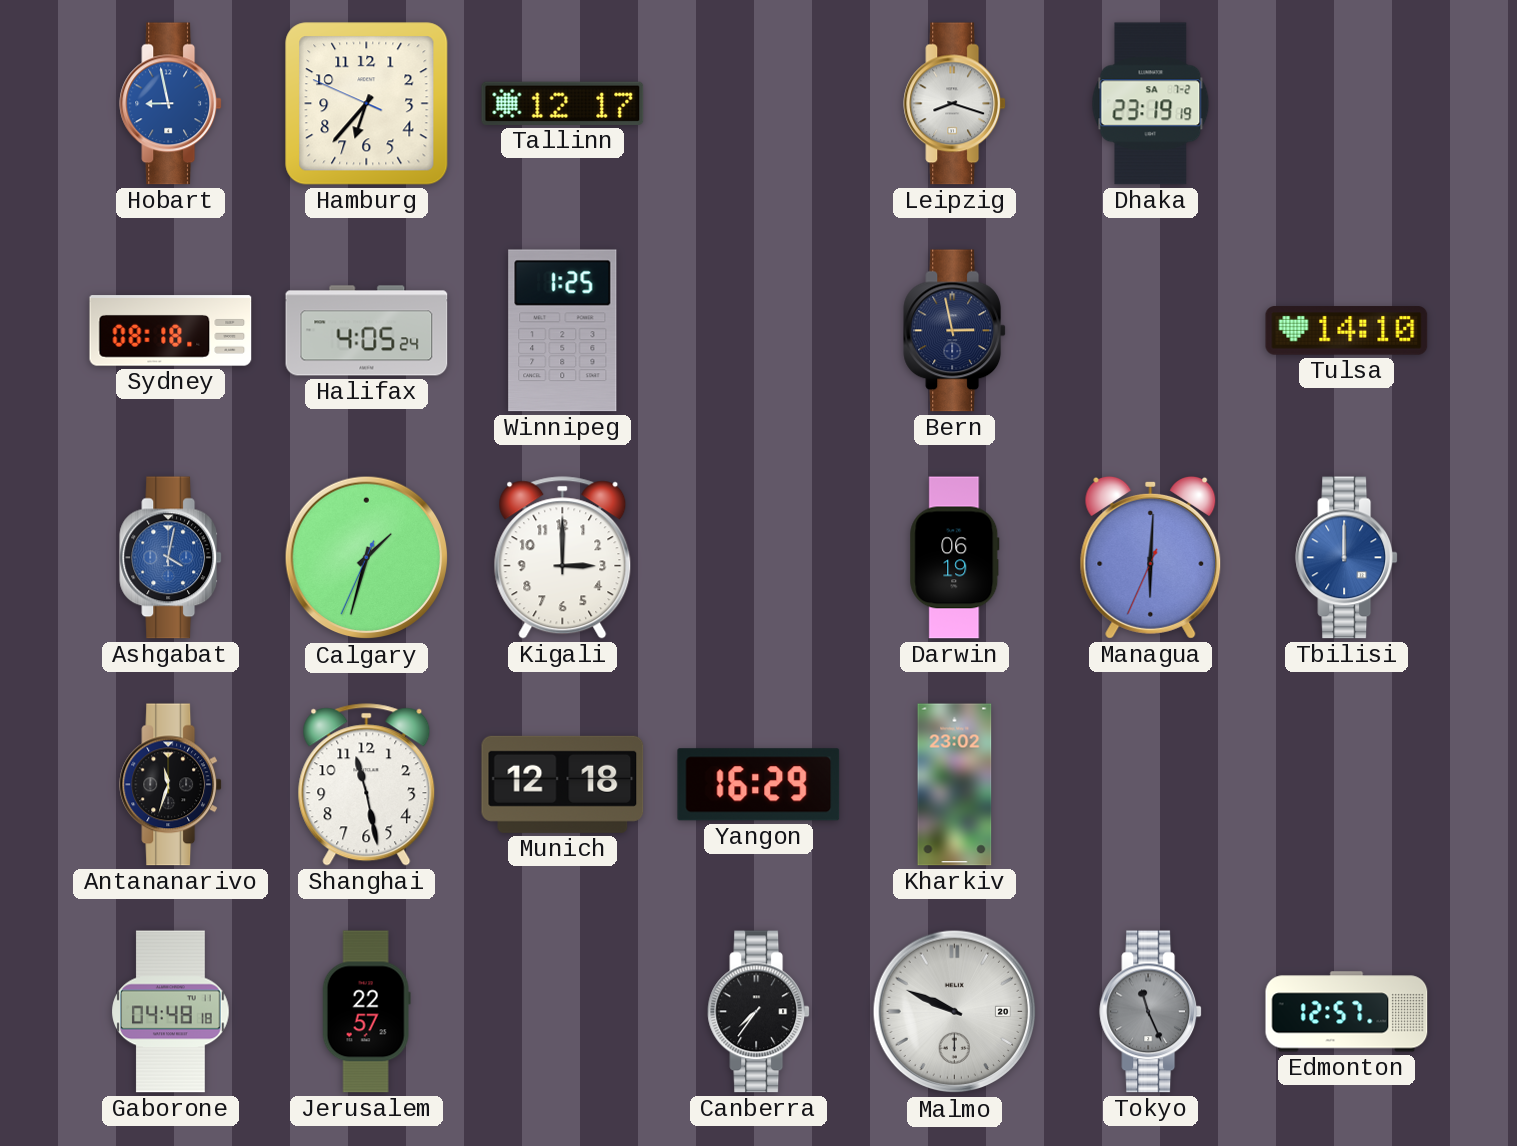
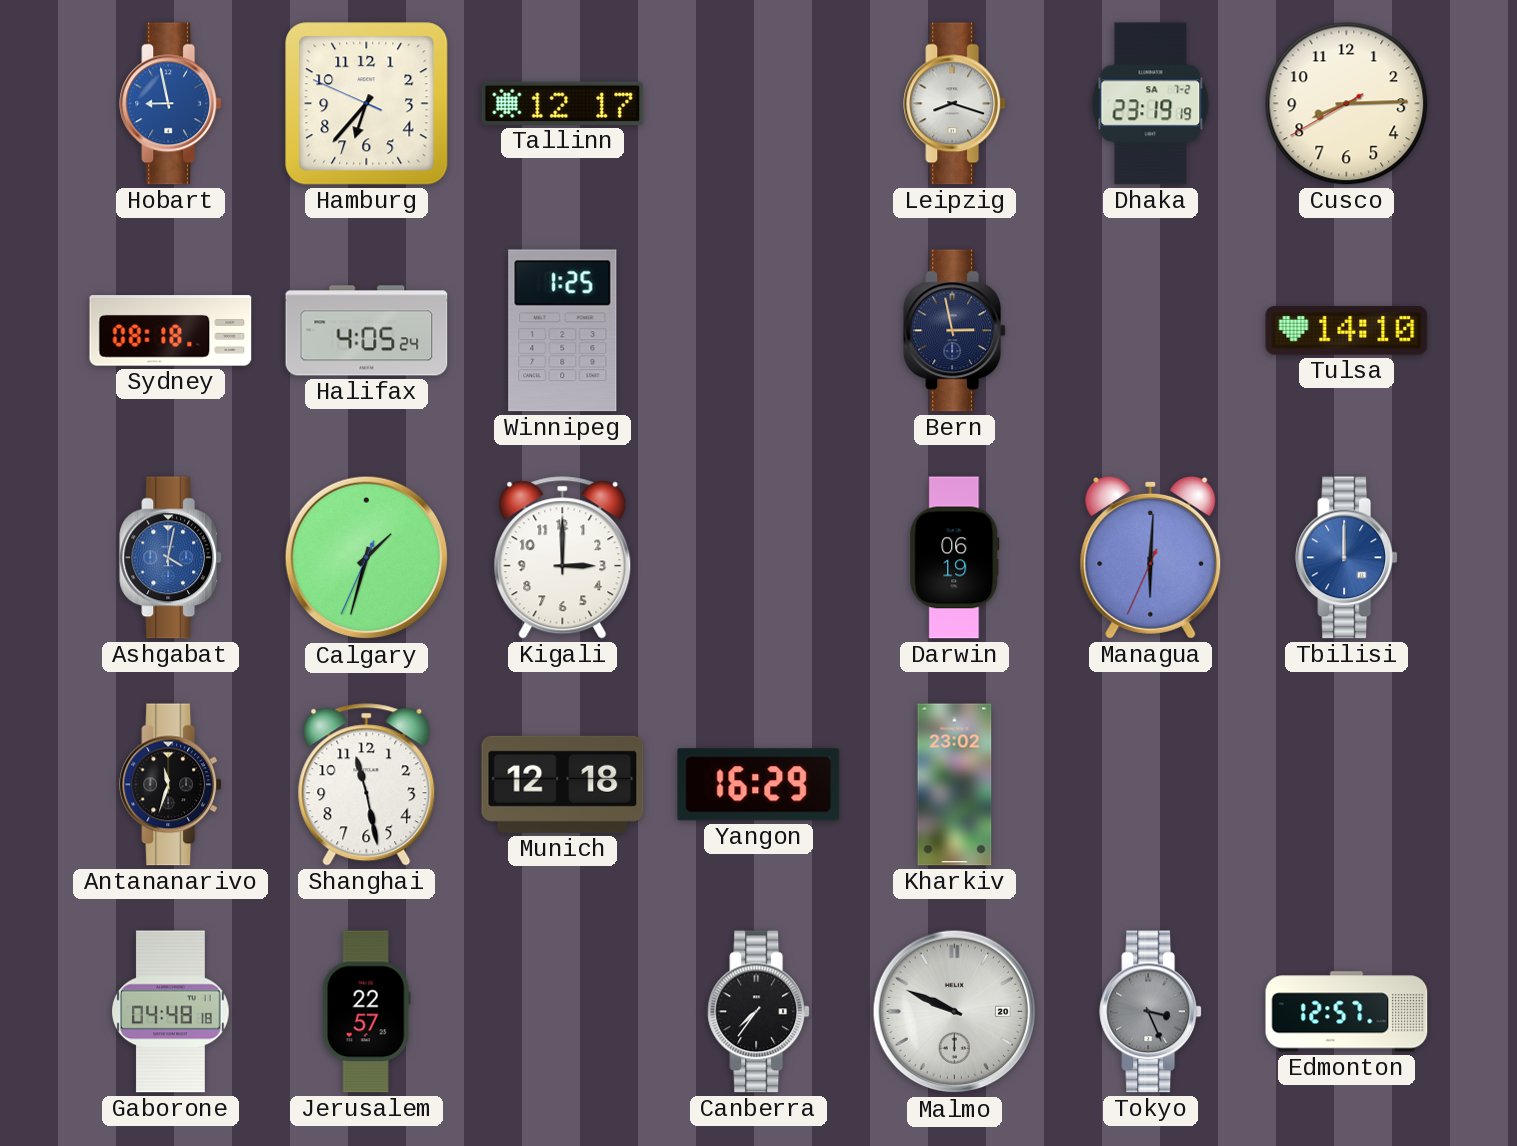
Cusco: none -> 8:14 (1347, 104)
Tokyo: 11:26 -> 3:26 (1151, 1012)
